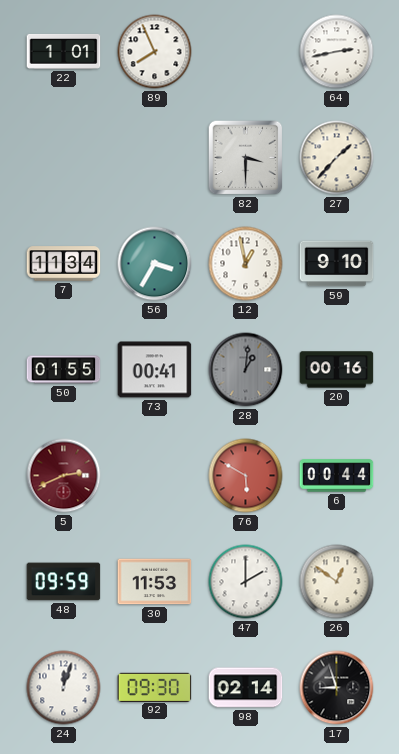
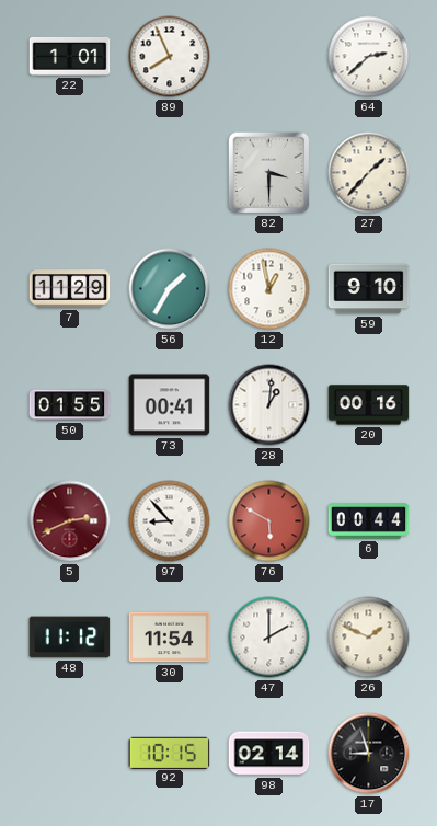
64: 2:43 -> 2:38 (369, 57)
7: 11:34 -> 11:29 (70, 289)
56: 3:35 -> 1:35 (170, 289)
28 dial: grey -> white (269, 405)
97: none -> 8:53 (170, 521)
48: 09:59 -> 11:12 (70, 638)
30: 11:53 -> 11:54 (170, 638)
26: 12:51 -> 1:49 (369, 638)
24: 12:03 -> none (64, 688)
92: 09:30 -> 10:15 (170, 753)
